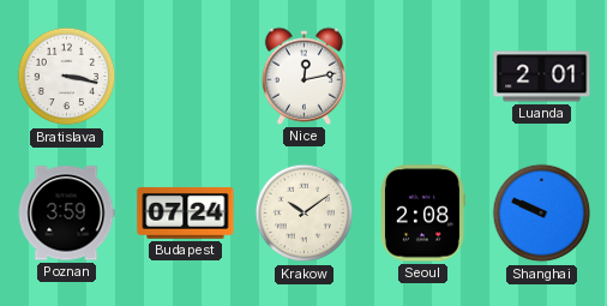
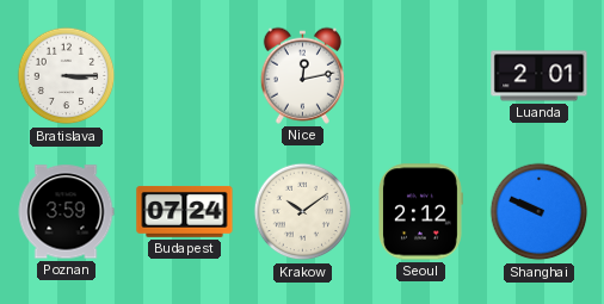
Bratislava: 3:17 -> 3:15 (67, 76)
Seoul: 2:08 -> 2:12 (421, 212)
